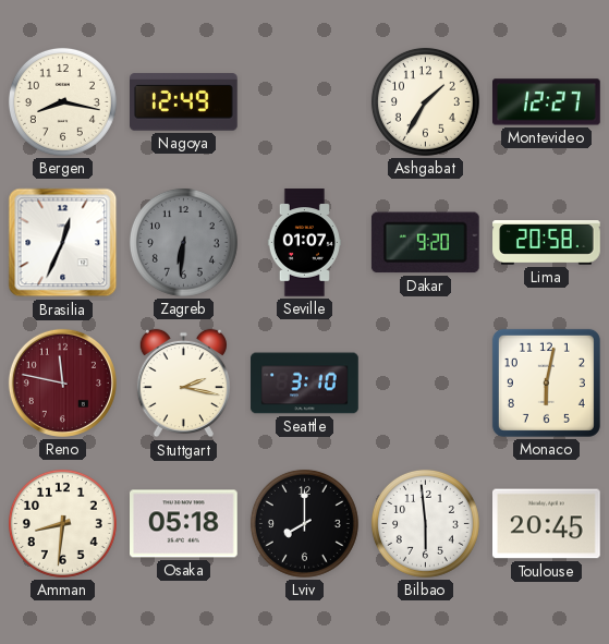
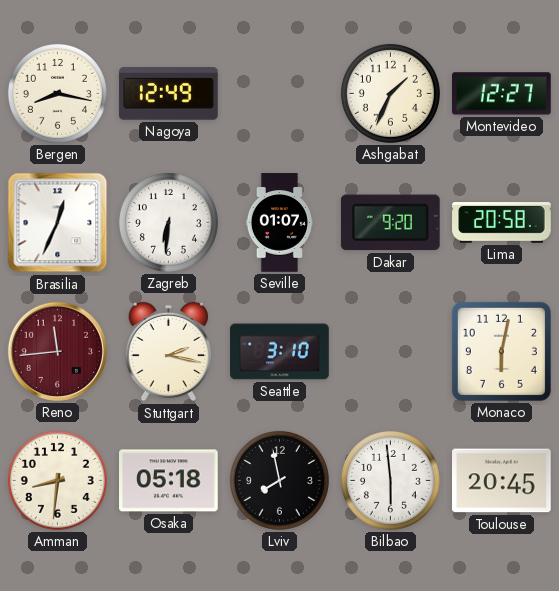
Ashgabat: 1:35 -> 1:34 (390, 93)
Zagreb dial: grey -> white (168, 222)
Reno: 11:47 -> 11:44 (57, 351)
Lviv: 8:00 -> 7:58 (279, 480)
